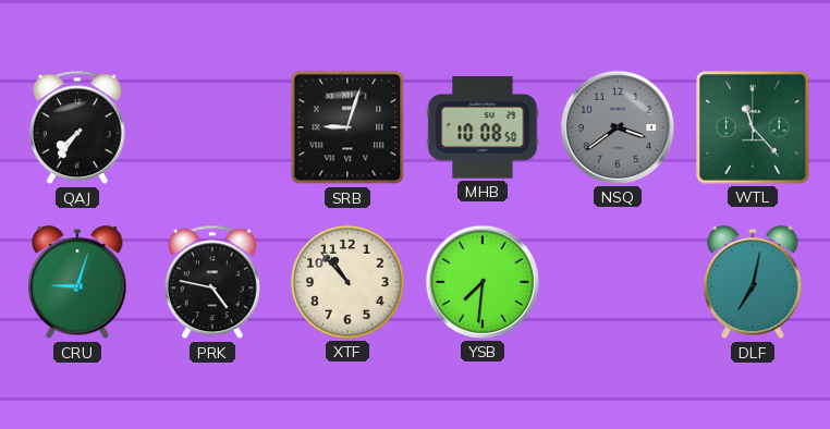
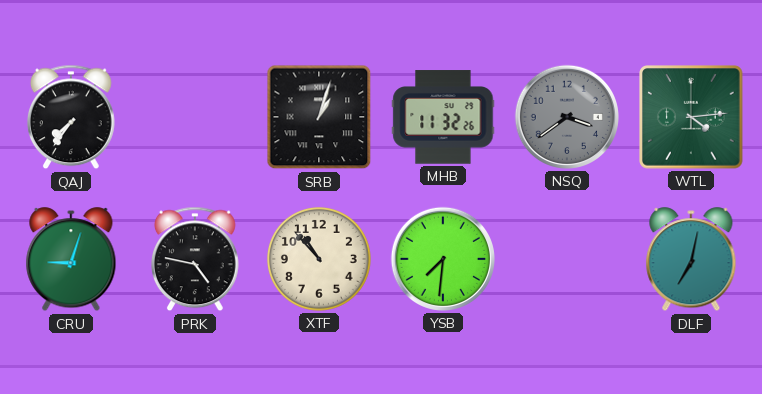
SRB: 9:03 -> 1:03 (319, 117)
MHB: 10:08 -> 11:32 (443, 117)
WTL: 11:23 -> 4:14 (691, 117)
